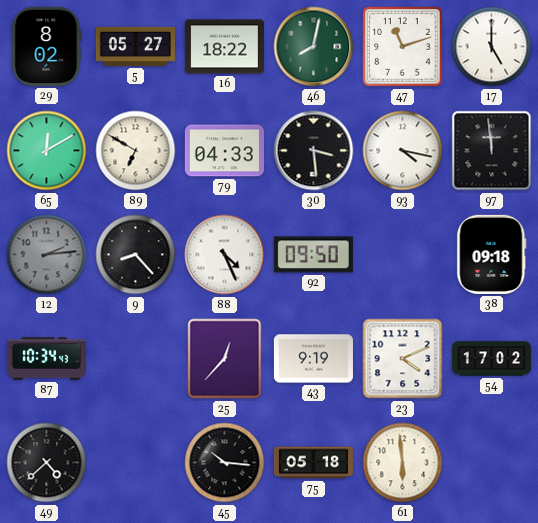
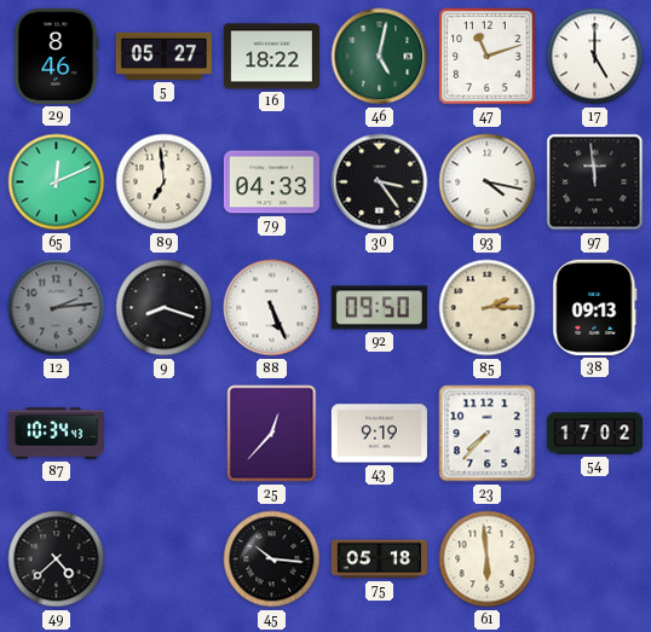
29: 8:02 -> 8:46 (57, 56)
46: 8:02 -> 5:02 (380, 57)
65: 12:10 -> 12:11 (57, 182)
89: 6:50 -> 6:59 (165, 182)
30: 3:29 -> 3:24 (380, 182)
9: 8:23 -> 8:18 (165, 308)
88: 4:26 -> 5:26 (272, 308)
85: none -> 2:15 (488, 308)
38: 09:18 -> 09:13 (595, 307)
23: 4:11 -> 7:37 (488, 434)
